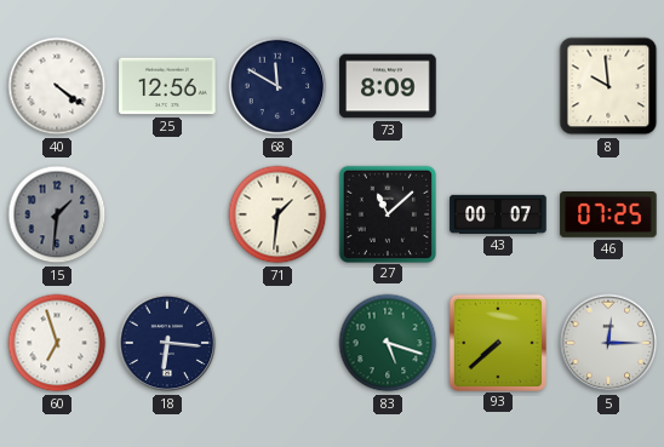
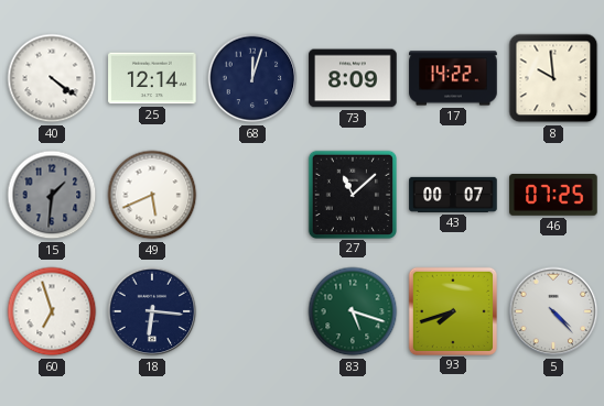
25: 12:56 -> 12:14 (152, 78)
68: 11:50 -> 12:03 (252, 78)
17: none -> 14:22 (453, 78)
49: none -> 5:41 (152, 195)
71: 1:31 -> none (277, 214)
93: 7:38 -> 7:42 (452, 310)
5: 12:15 -> 4:23 (553, 311)
